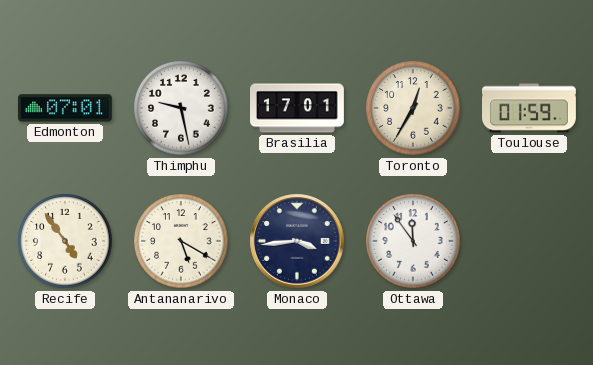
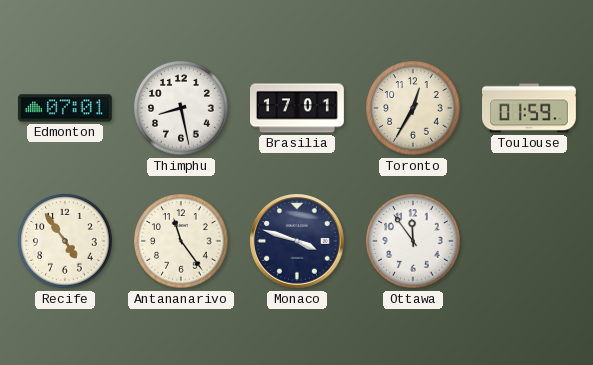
Thimphu: 9:28 -> 8:28 (181, 108)
Antananarivo: 5:20 -> 11:24 (181, 241)
Monaco: 3:44 -> 3:48 (298, 242)
